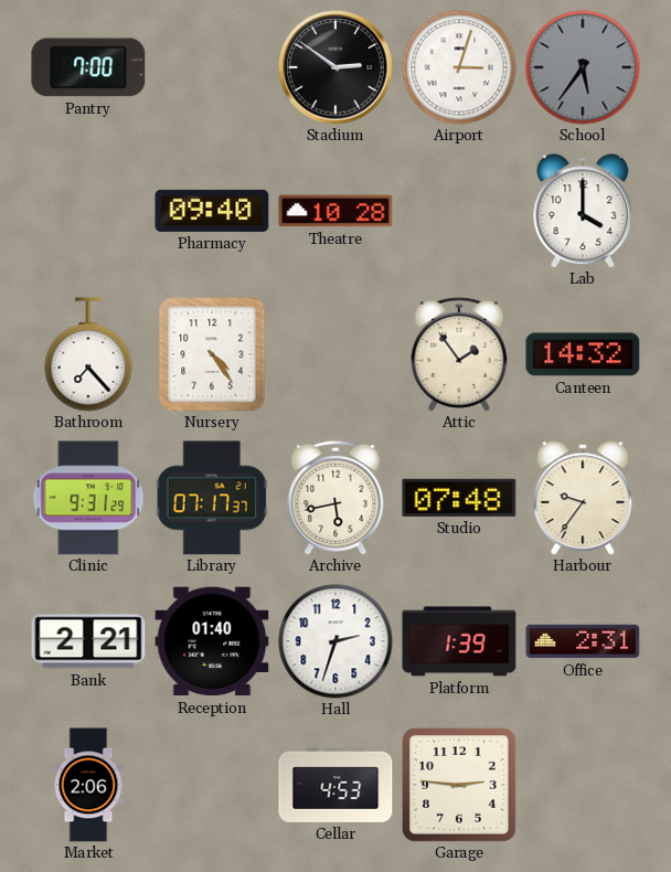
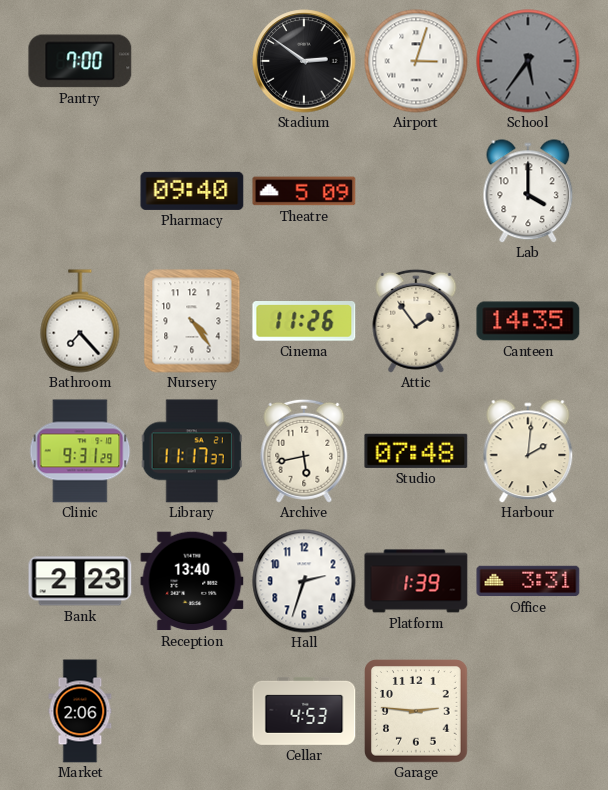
Theatre: 10:28 -> 5:09 (304, 191)
Cinema: none -> 11:26 (304, 322)
Canteen: 14:32 -> 14:35 (528, 321)
Library: 07:17 -> 11:17 (192, 451)
Harbour: 9:36 -> 2:01 (528, 451)
Bank: 2:21 -> 2:23 (80, 581)
Reception: 01:40 -> 13:40 (192, 581)
Office: 2:31 -> 3:31 (528, 581)
